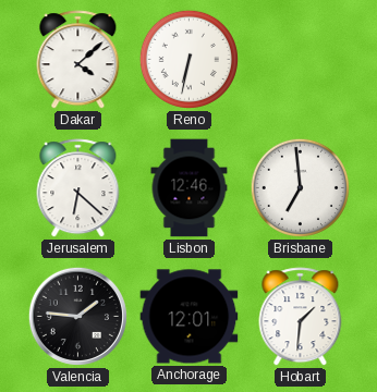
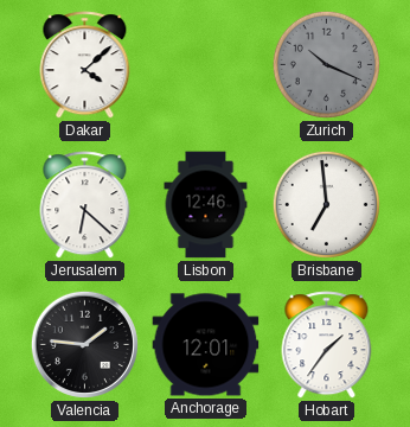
Reno: 6:32 -> none (188, 59)
Zurich: none -> 10:19 (326, 64)
Hobart: 1:31 -> 1:36 (327, 345)
